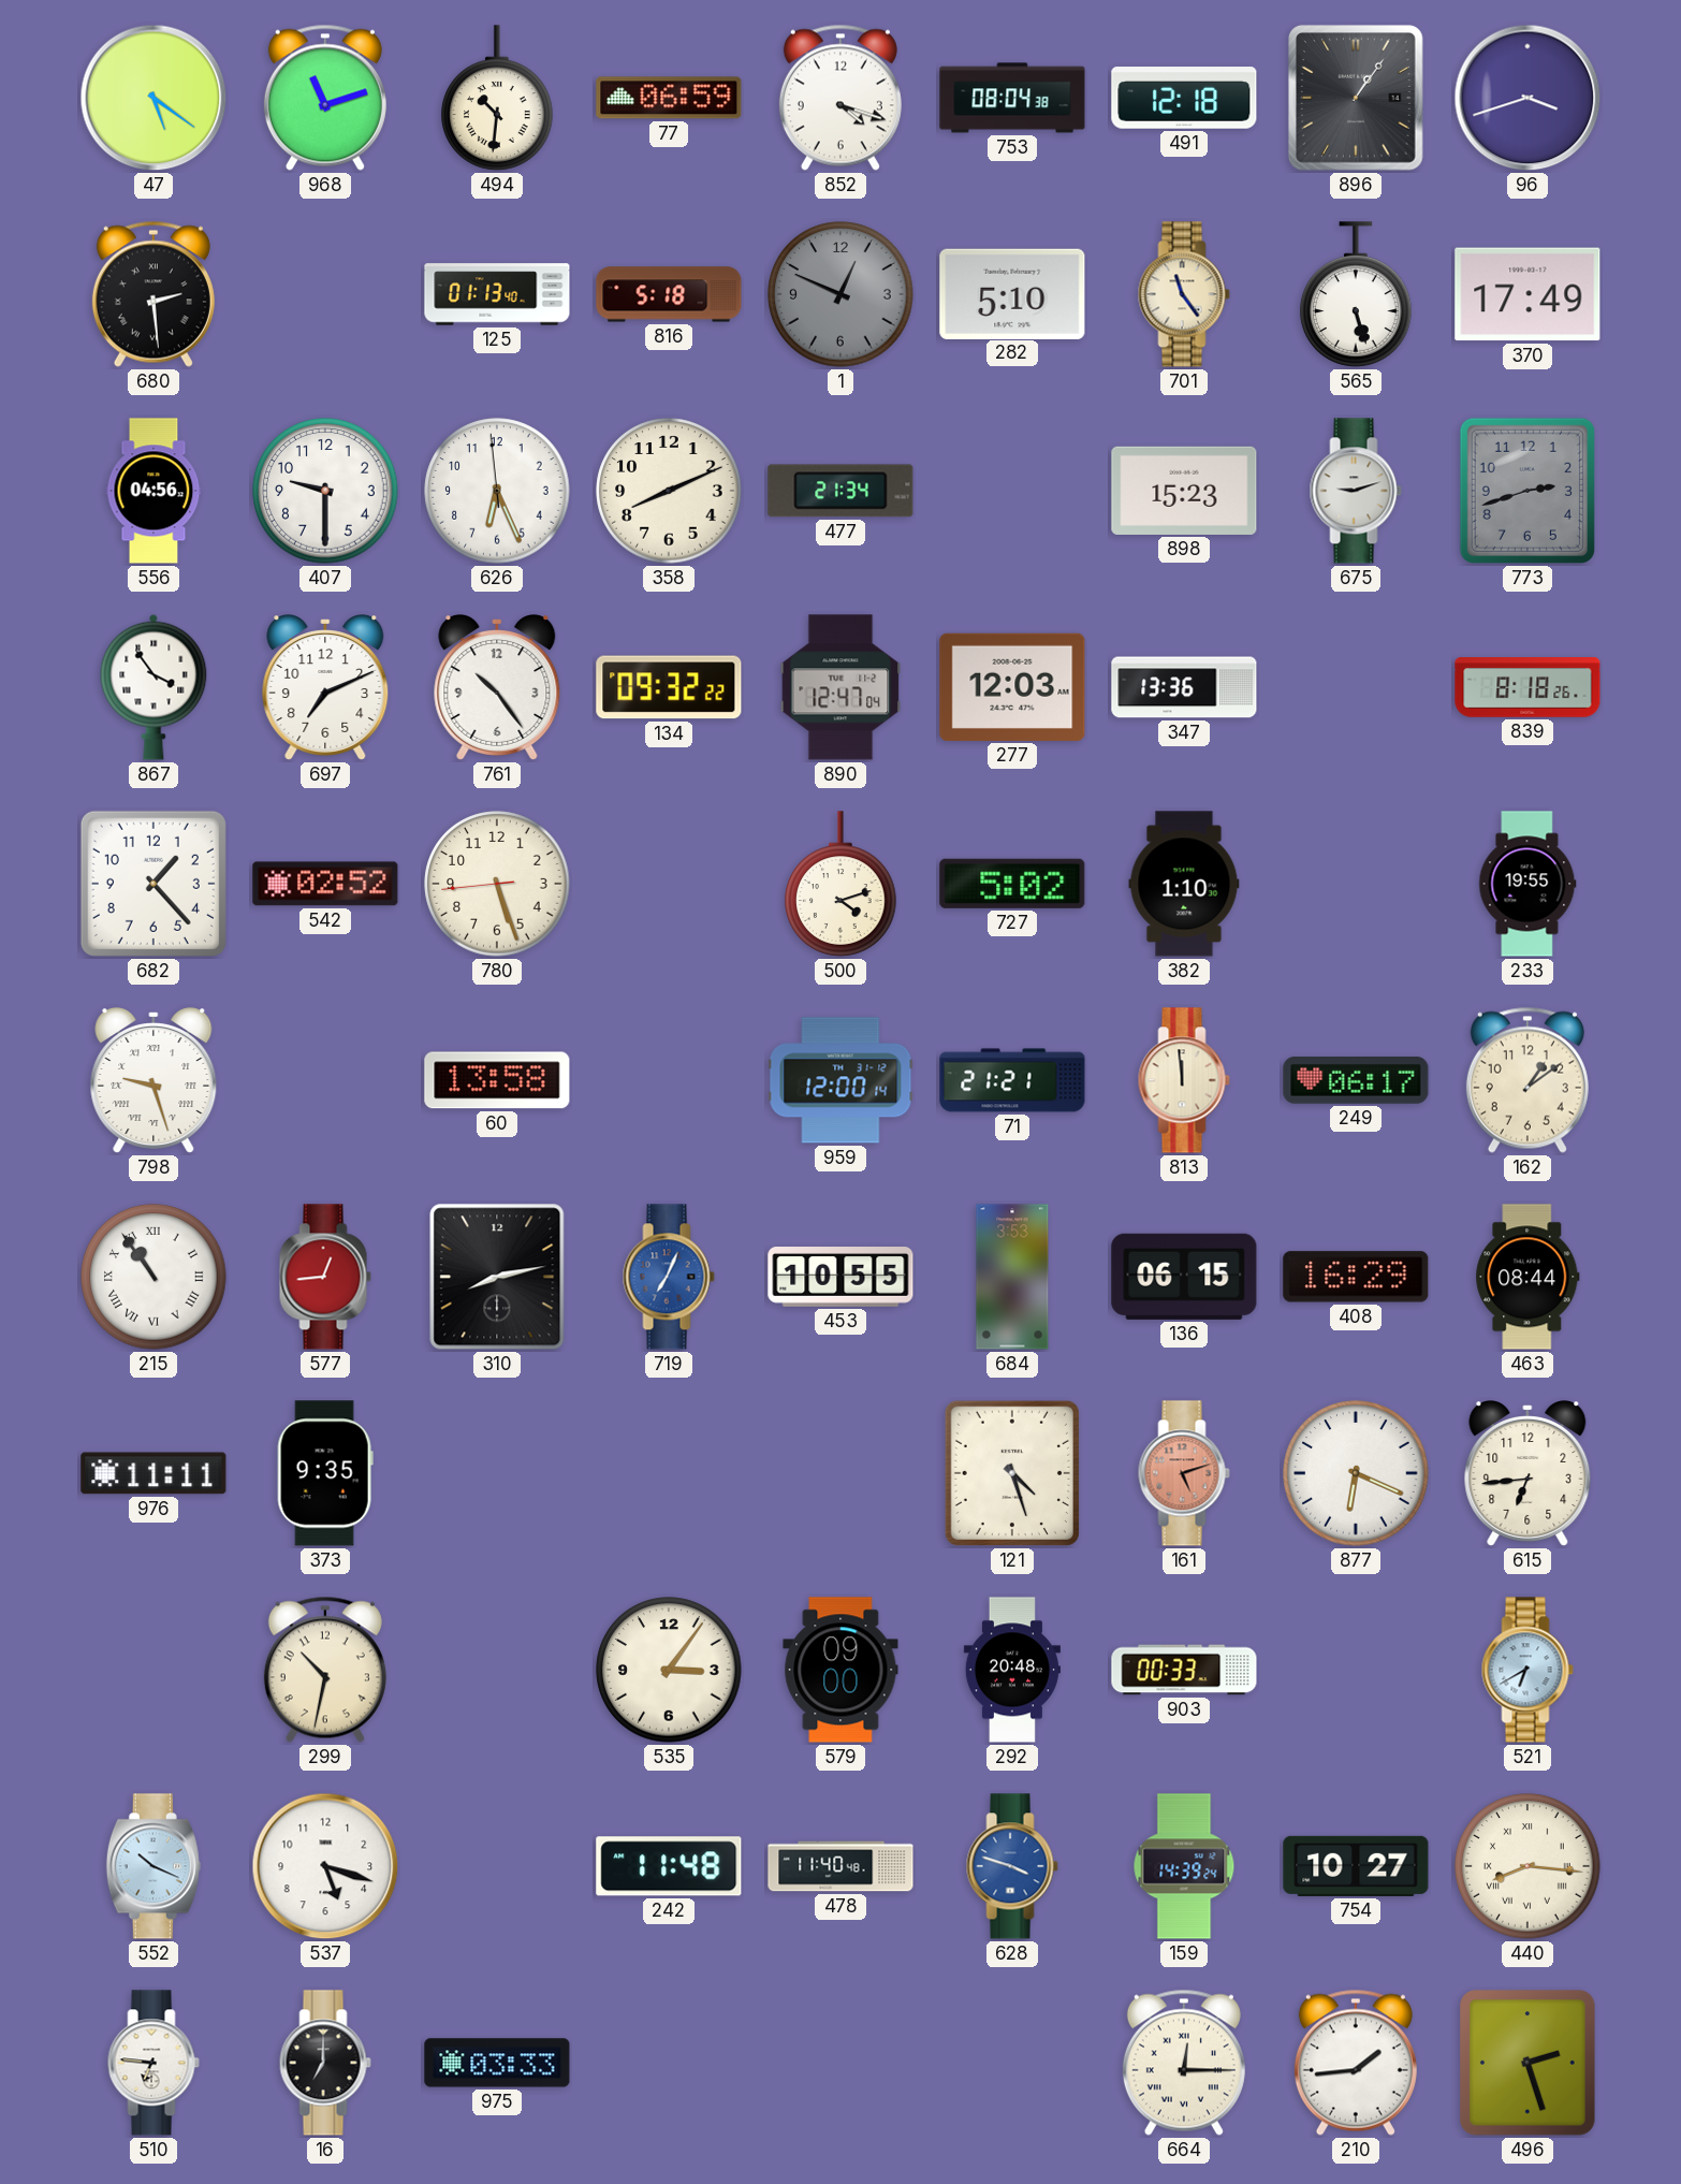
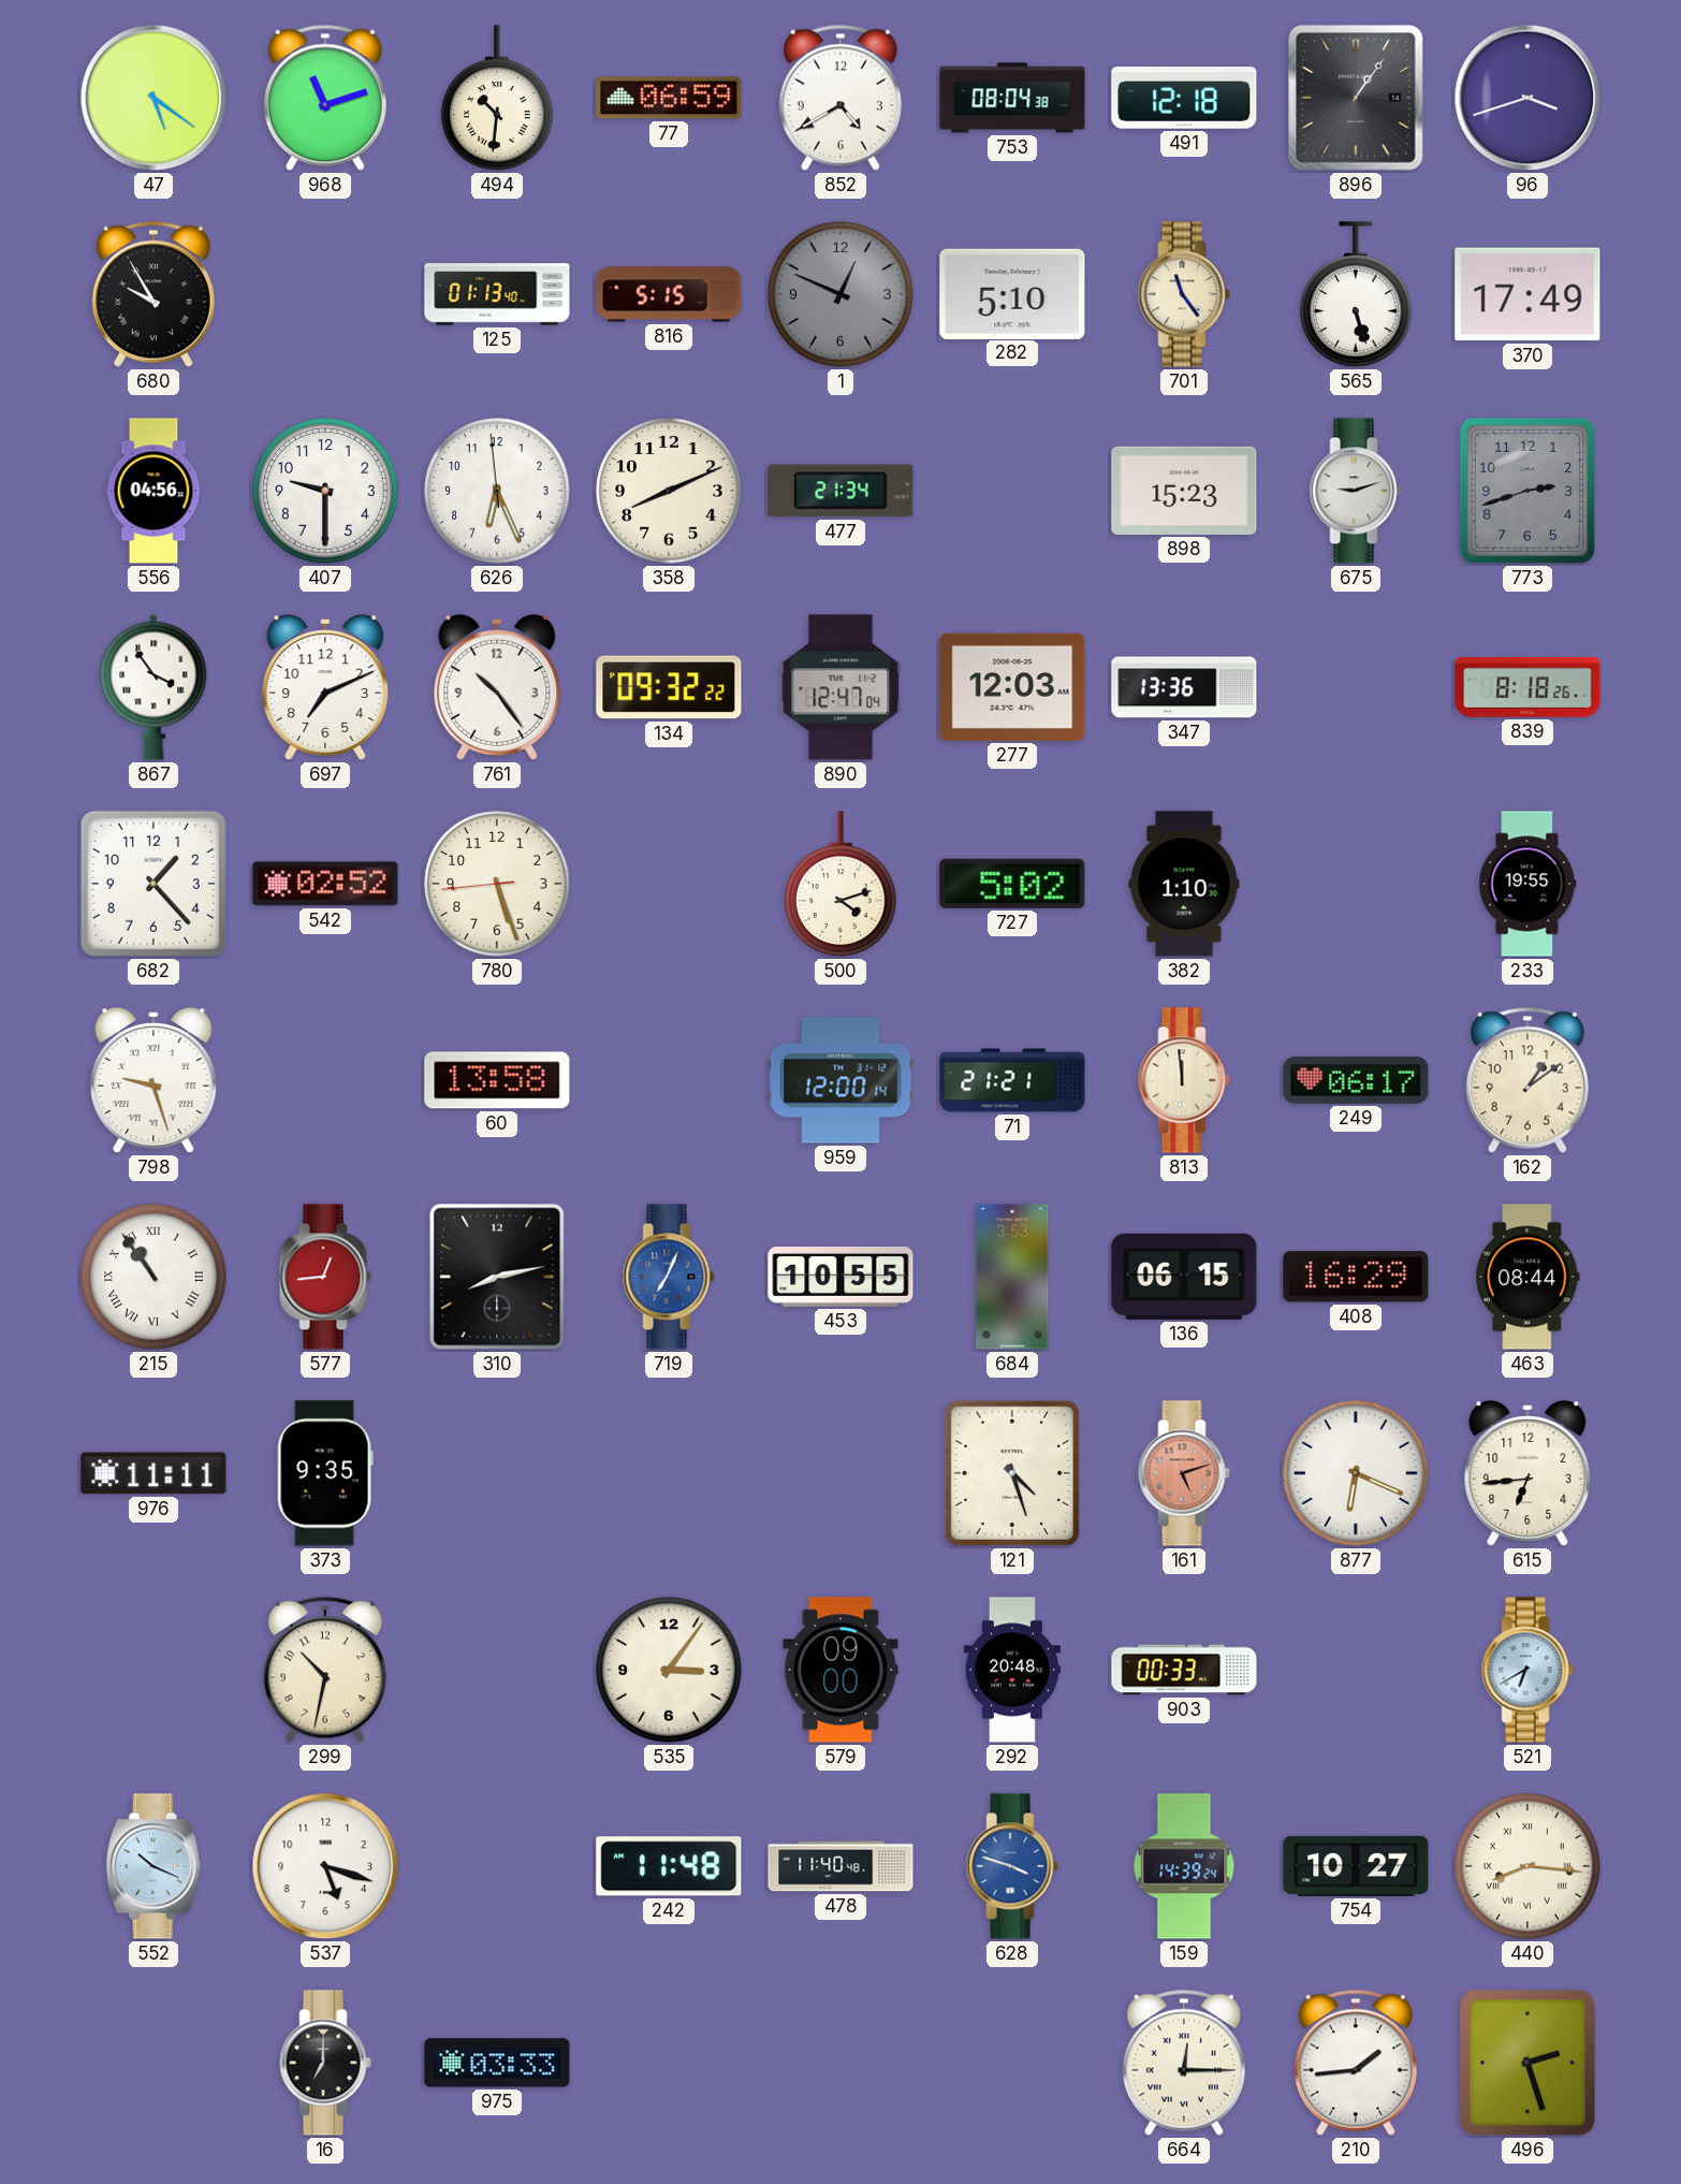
852: 4:18 -> 4:40 (840, 98)
680: 2:29 -> 9:55 (154, 294)
816: 5:18 -> 5:15 (669, 294)
510: 6:46 -> none (154, 2063)
